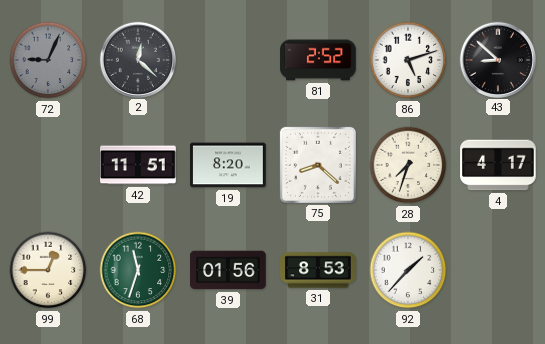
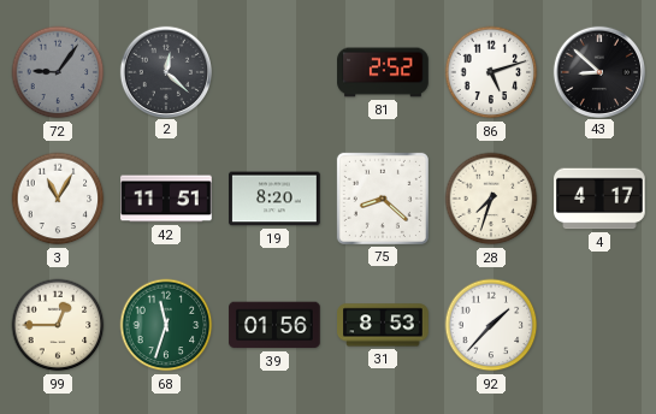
72: 9:04 -> 9:06 (58, 72)
3: none -> 11:05 (58, 199)
